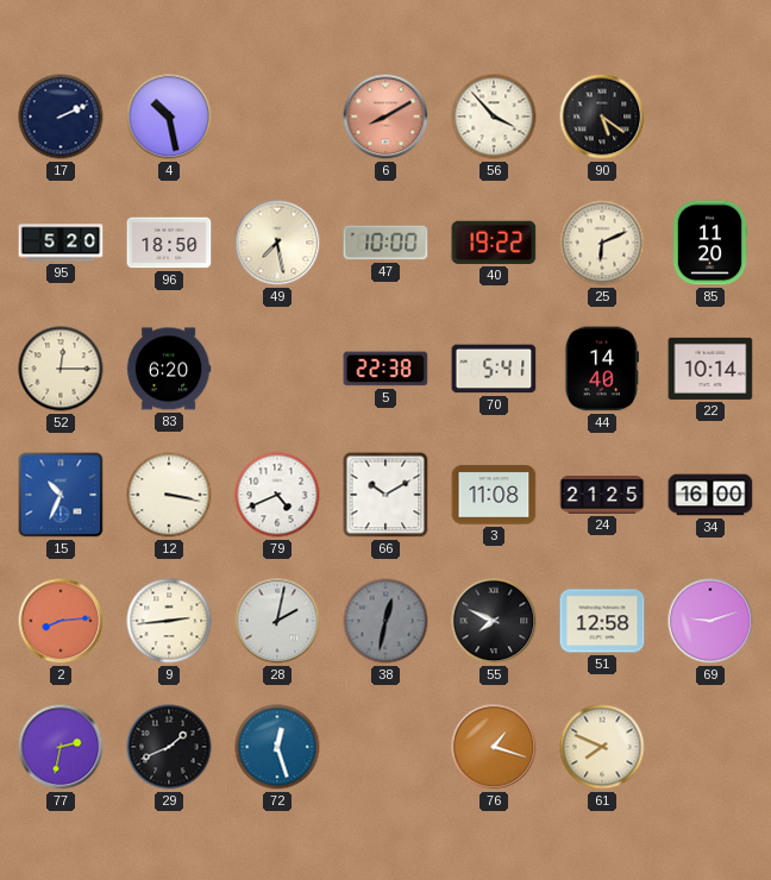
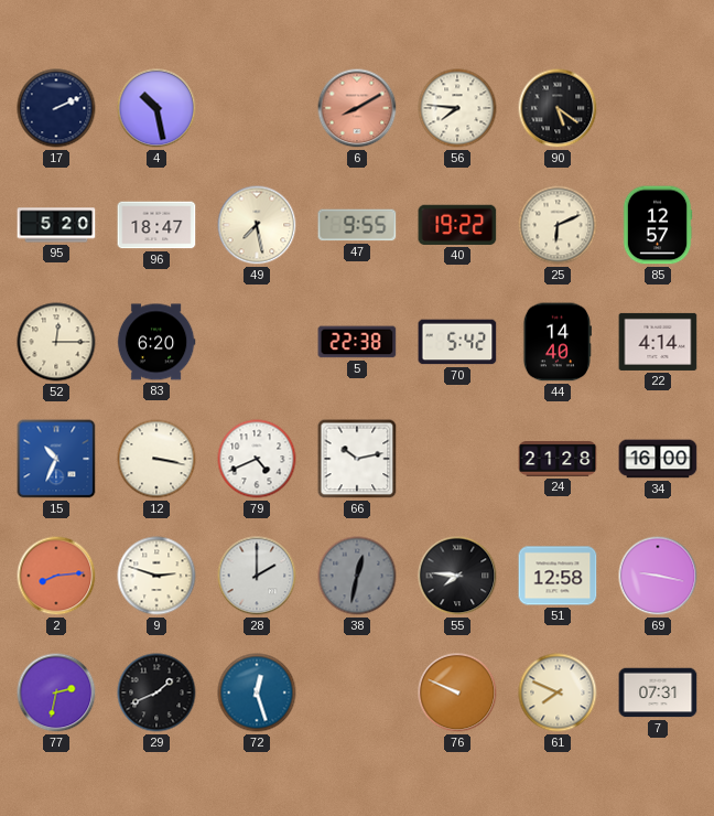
56: 3:53 -> 7:46 (457, 108)
96: 18:50 -> 18:47 (156, 225)
47: 10:00 -> 9:55 (357, 225)
85: 11:20 -> 12:57 (658, 225)
70: 5:41 -> 5:42 (457, 342)
22: 10:14 -> 4:14 (658, 342)
66: 10:10 -> 10:13 (357, 459)
3: 11:08 -> none (494, 495)
24: 21:25 -> 21:28 (558, 460)
9: 2:44 -> 2:48 (156, 576)
28: 2:02 -> 2:00 (257, 576)
55: 7:49 -> 7:46 (457, 576)
69: 9:12 -> 9:17 (658, 576)
76: 1:18 -> 9:49 (457, 692)
7: none -> 07:31 (658, 692)
